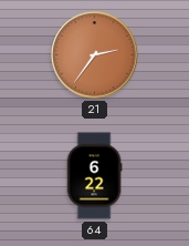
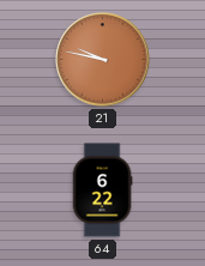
21: 2:36 -> 9:47 (103, 60)
